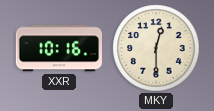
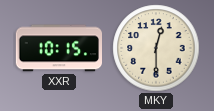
XXR: 10:16 -> 10:15 (58, 48)
